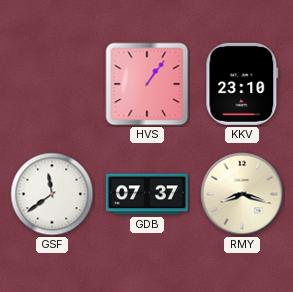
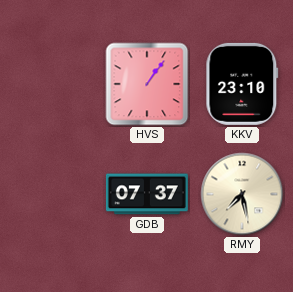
GSF: 11:39 -> none (52, 194)
RMY: 8:18 -> 7:28 (242, 194)
